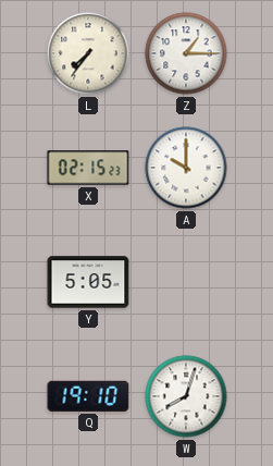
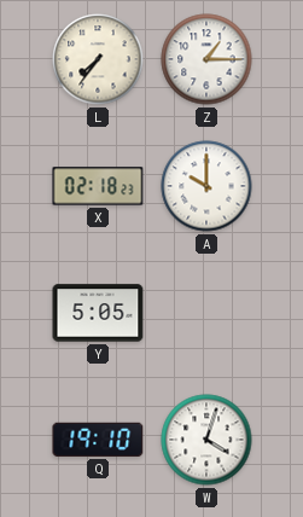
X: 02:15 -> 02:18 (98, 186)
W: 8:03 -> 4:03 (206, 440)
